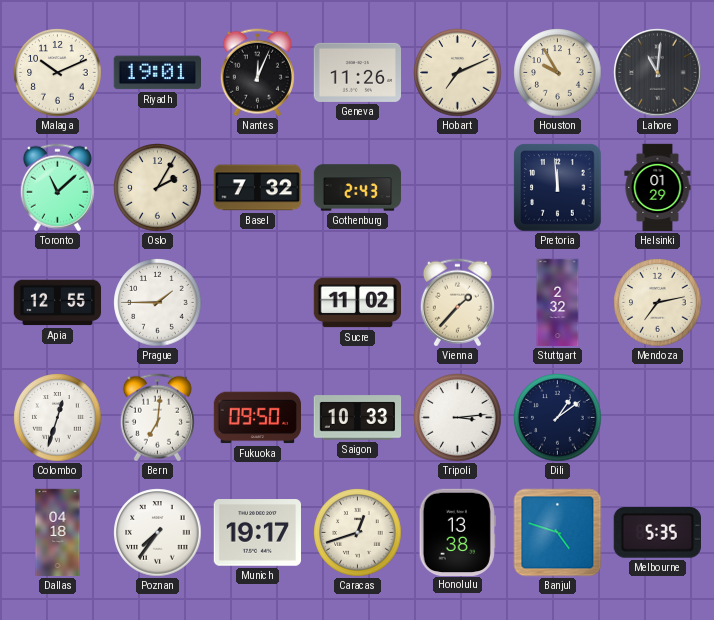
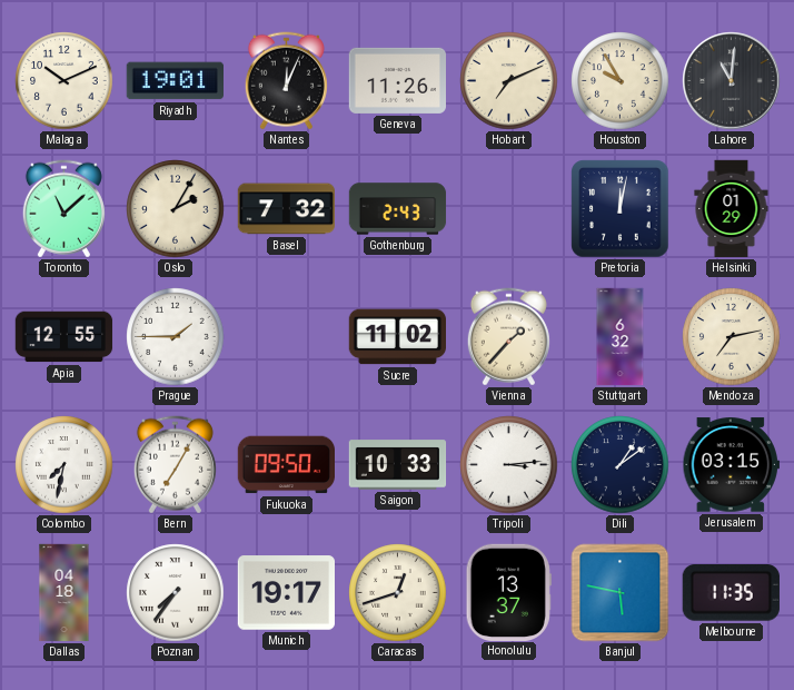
Pretoria: 11:59 -> 12:02 (621, 209)
Stuttgart: 2:32 -> 6:32 (621, 337)
Colombo: 12:33 -> 7:32 (64, 465)
Bern: 7:01 -> 7:05 (175, 465)
Jerusalem: none -> 03:15 (731, 465)
Honolulu: 13:38 -> 13:37 (508, 592)
Banjul: 4:48 -> 5:47 (621, 593)
Melbourne: 5:35 -> 11:35 (731, 593)
